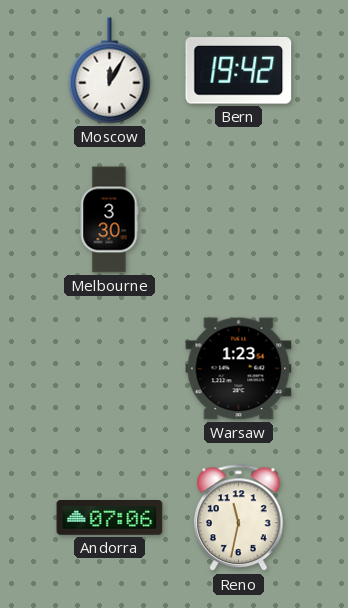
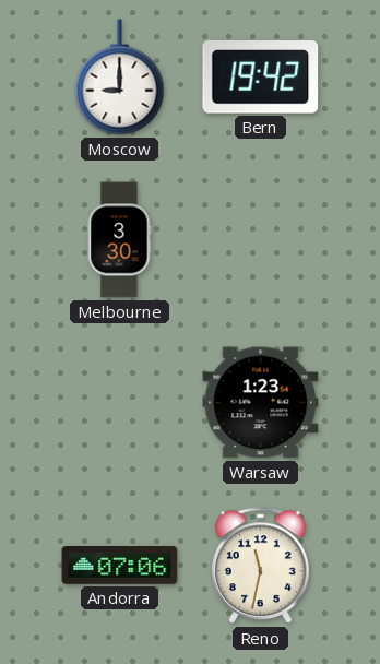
Moscow: 12:05 -> 9:00 (120, 78)
